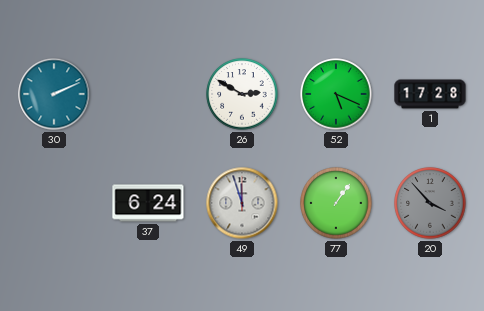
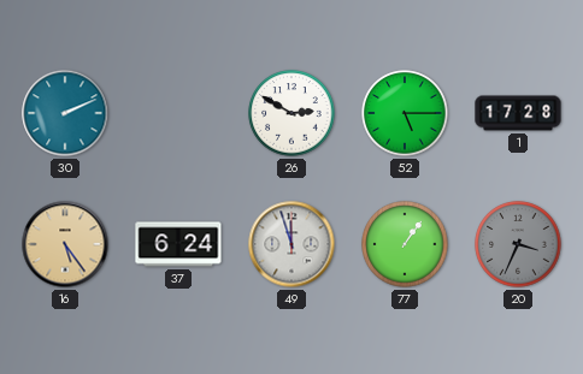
52: 5:19 -> 5:15 (405, 113)
16: none -> 5:24 (65, 244)
20: 3:53 -> 3:34 (518, 244)
